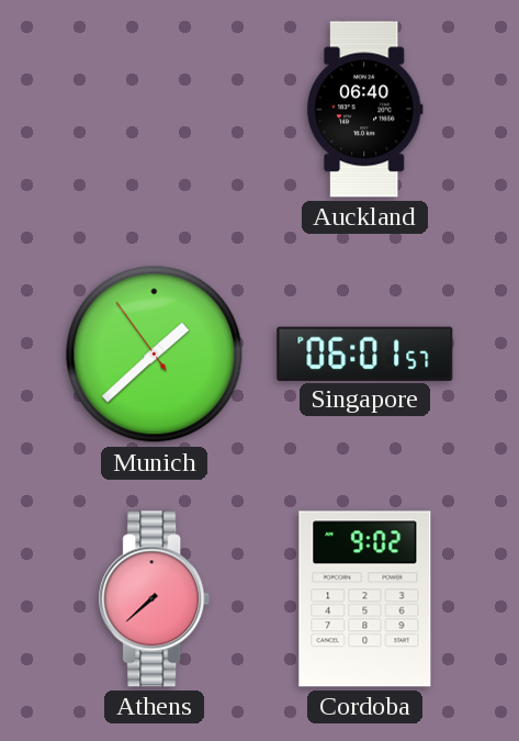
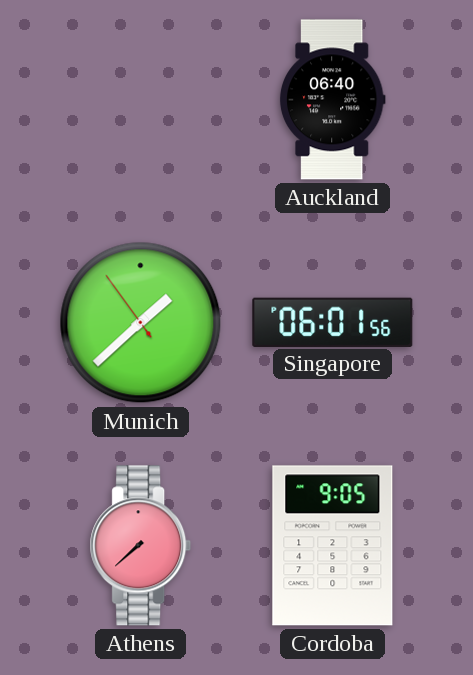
Singapore: 06:01:57 -> 06:01:56 (333, 322)
Cordoba: 9:02 -> 9:05 (333, 546)
